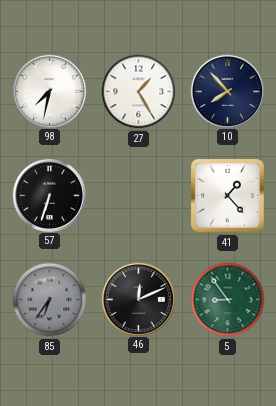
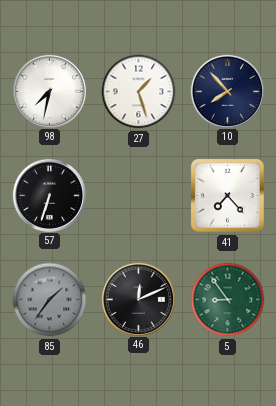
27: 1:25 -> 1:27 (139, 92)
41: 1:23 -> 7:23 (227, 195)
85: 6:36 -> 1:36 (50, 300)
